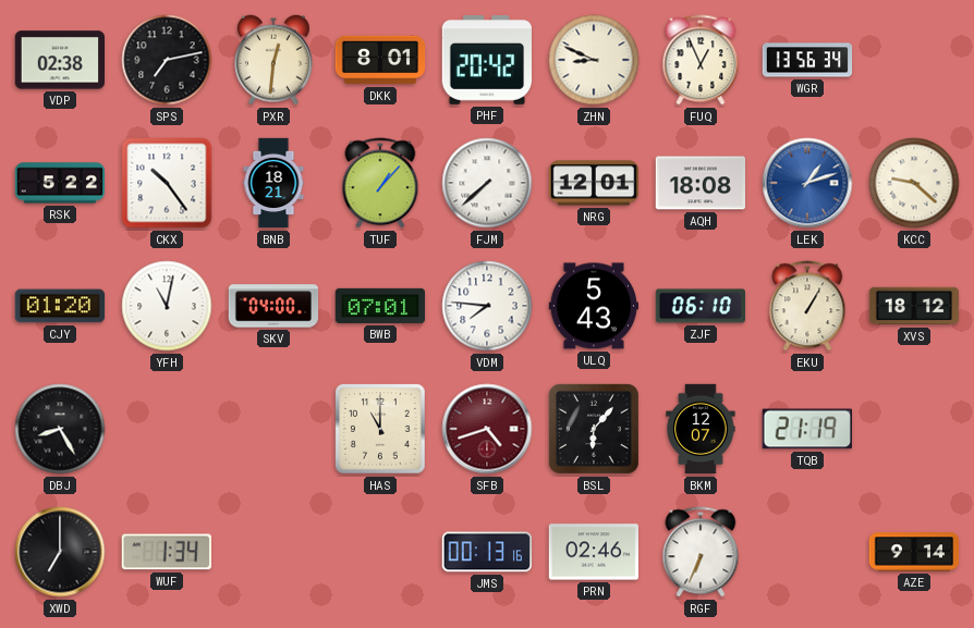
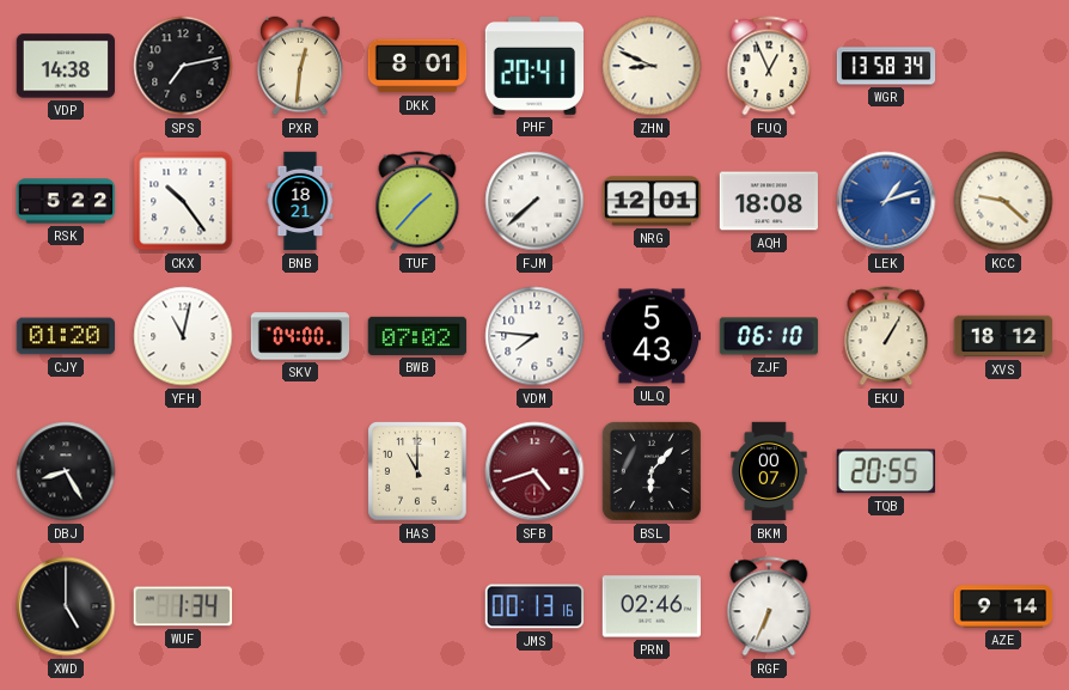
VDP: 02:38 -> 14:38 (66, 66)
PHF: 20:42 -> 20:41 (533, 67)
WGR: 13:56 -> 13:58 (886, 66)
TUF: 1:07 -> 1:37 (417, 201)
BWB: 07:01 -> 07:02 (417, 336)
BKM: 12:07 -> 00:07 (769, 471)
TQB: 21:19 -> 20:55 (886, 471)
XWD: 7:00 -> 5:00 (66, 606)
